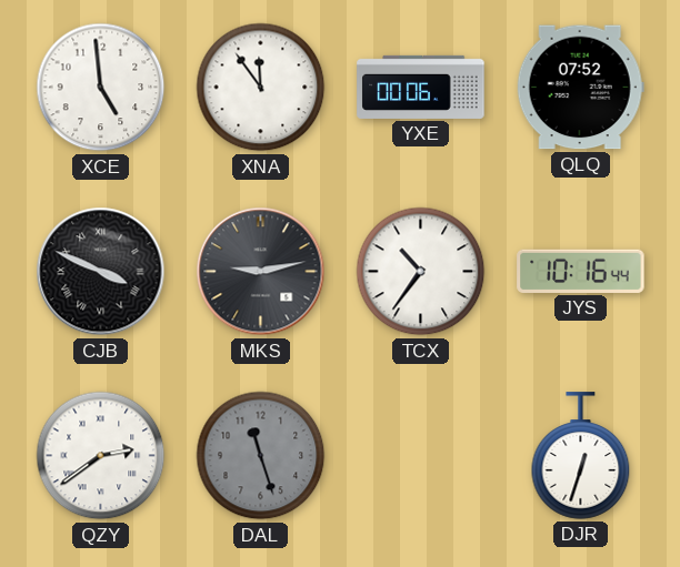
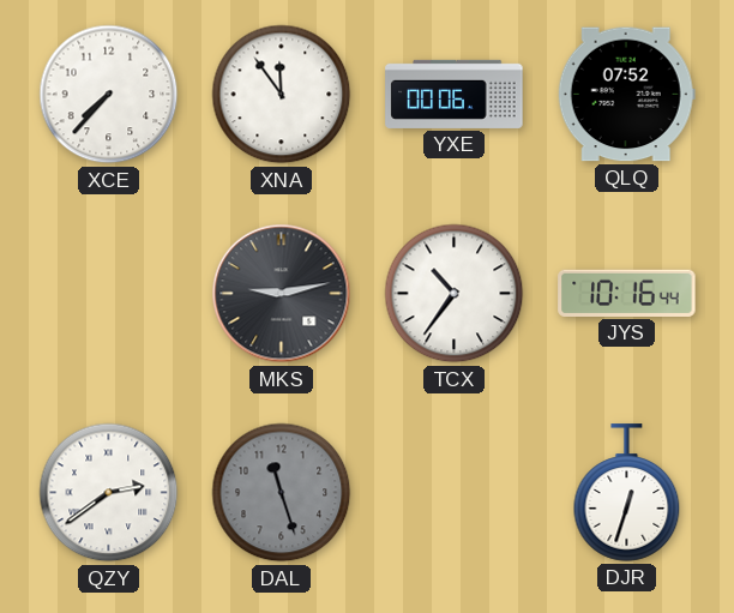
XCE: 4:59 -> 7:37 (109, 95)
CJB: 3:49 -> none (101, 272)
